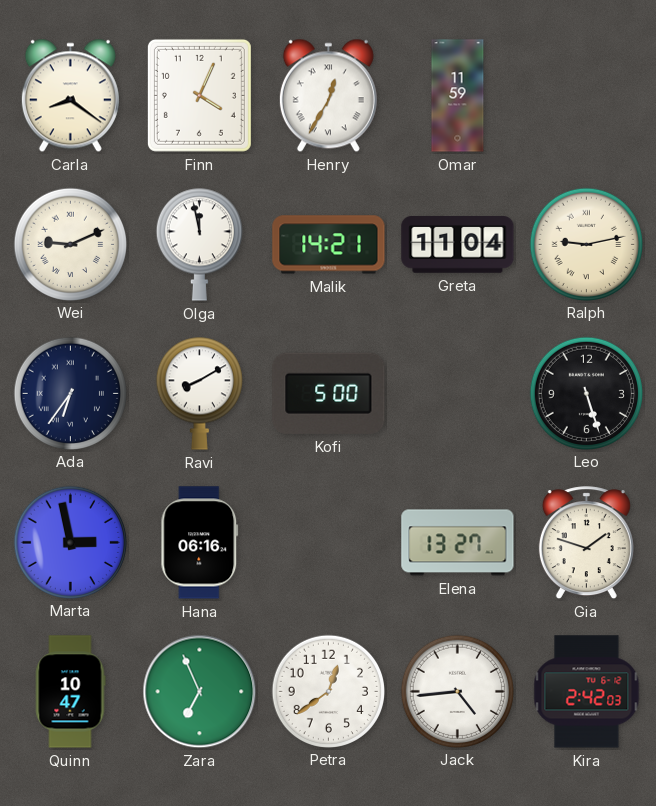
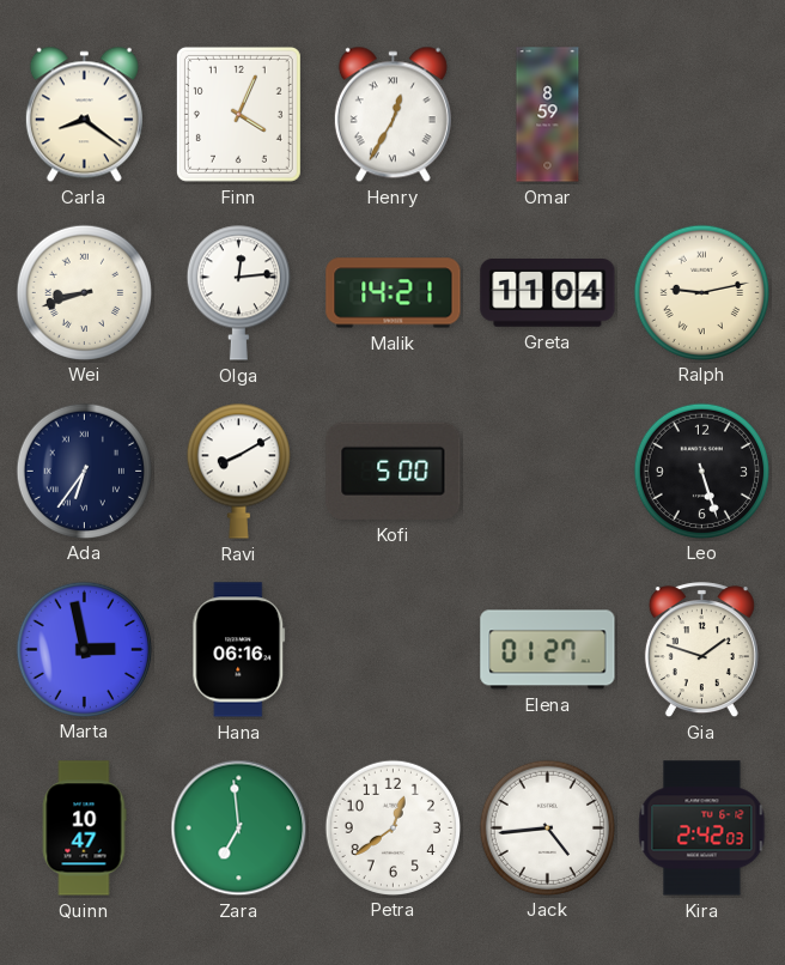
Omar: 11:59 -> 8:59 (548, 115)
Wei: 9:11 -> 8:42 (84, 292)
Olga: 11:58 -> 12:14 (238, 292)
Elena: 13:27 -> 01:27 (548, 650)
Zara: 6:56 -> 6:59 (239, 829)
